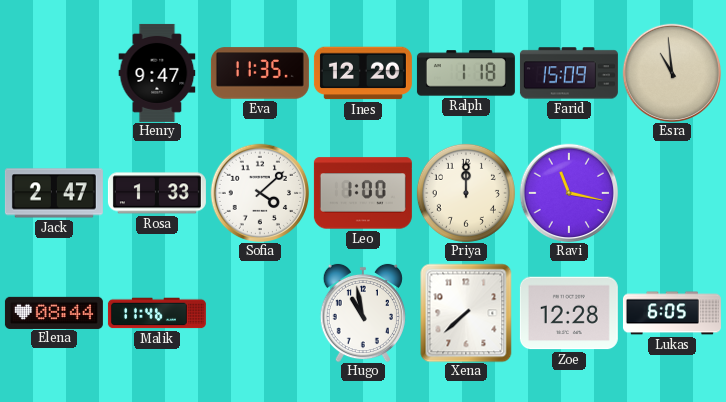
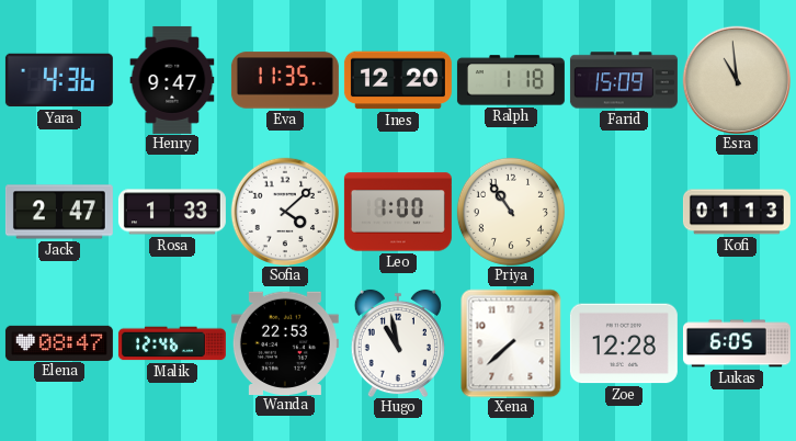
Yara: none -> 4:36 (59, 80)
Priya: 12:00 -> 10:54 (511, 212)
Ravi: 11:17 -> none (568, 192)
Kofi: none -> 01:13 (737, 212)
Elena: 08:44 -> 08:47 (59, 342)
Malik: 11:46 -> 12:46 (172, 343)
Wanda: none -> 22:53 (285, 342)
